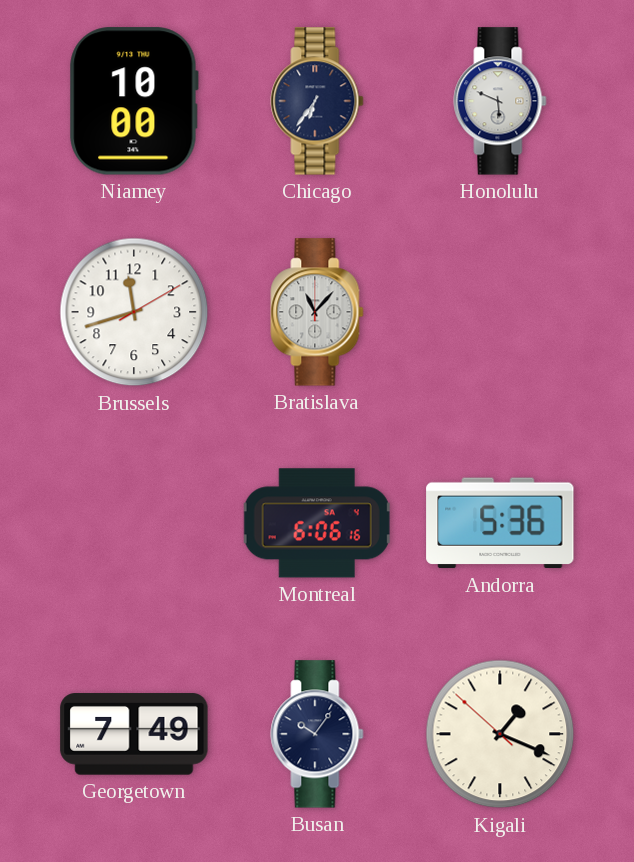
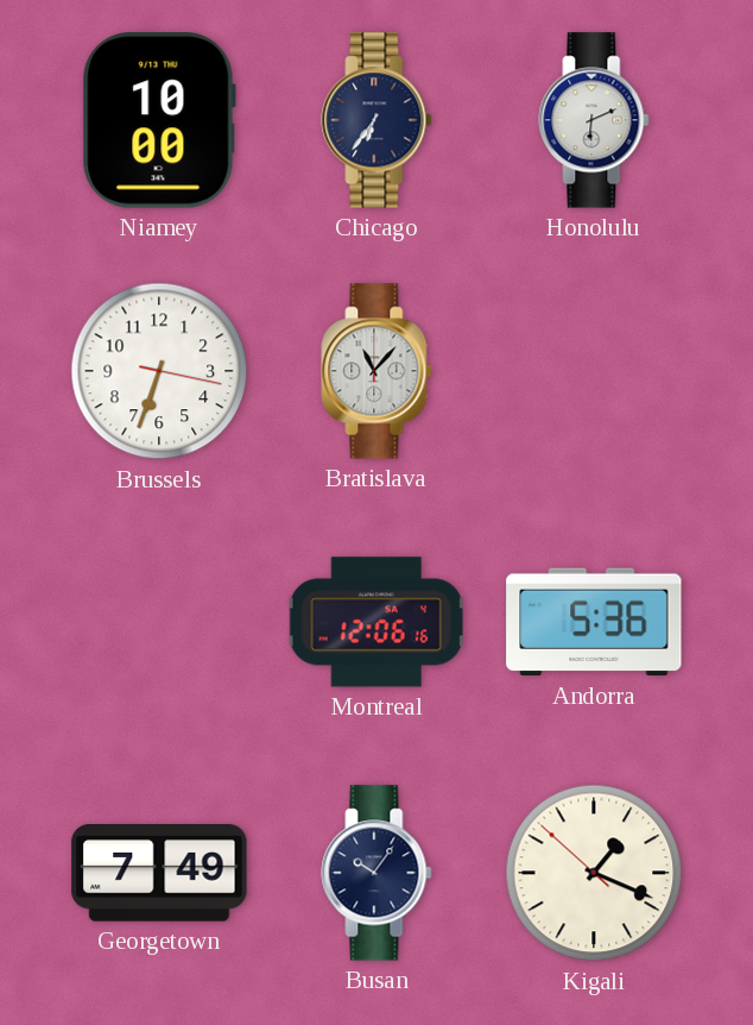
Honolulu: 5:49 -> 6:11 (594, 120)
Brussels: 11:42 -> 6:33 (159, 371)
Montreal: 6:06 -> 12:06 (376, 622)
